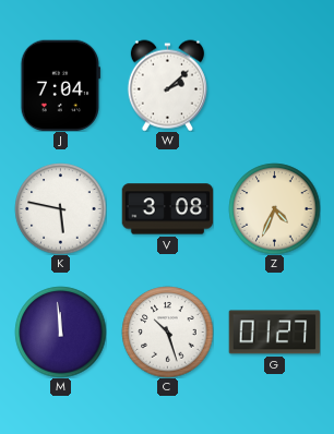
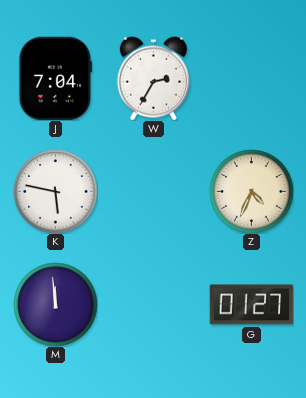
W: 2:08 -> 2:35 (153, 78)
V: 3:08 -> none (167, 209)
C: 10:27 -> none (167, 331)
